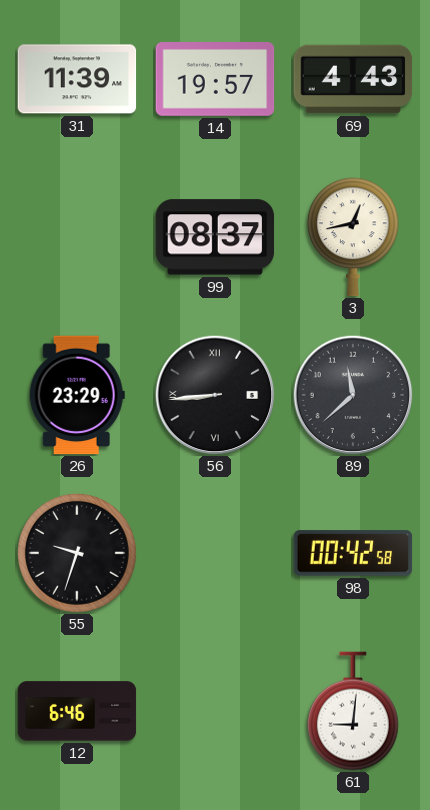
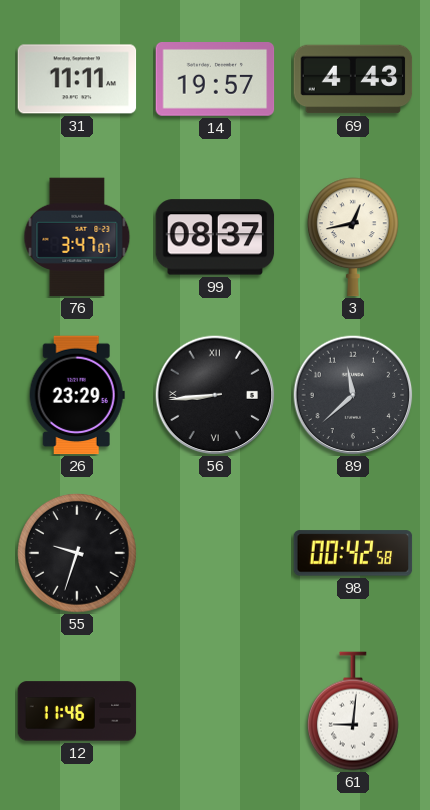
31: 11:39 -> 11:11 (77, 79)
76: none -> 3:47 (77, 237)
12: 6:46 -> 11:46 (77, 711)
